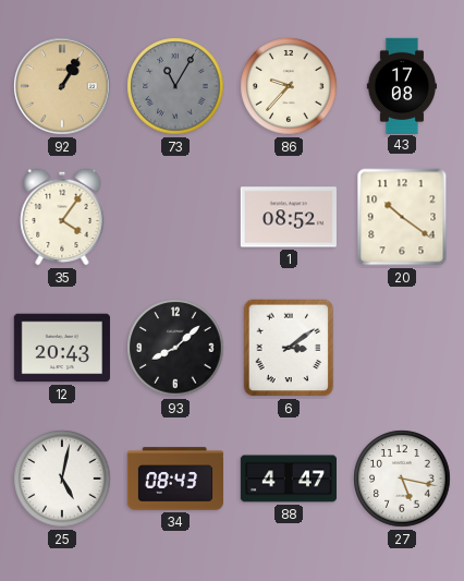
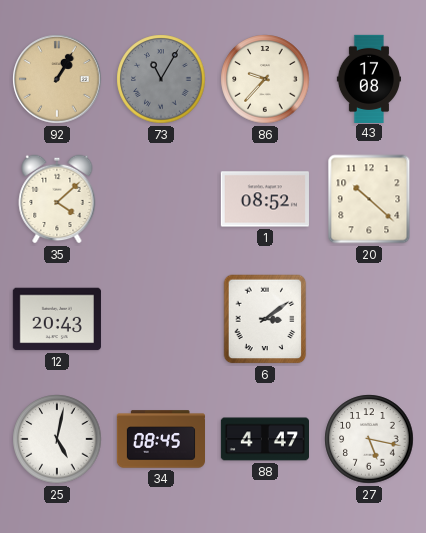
35: 4:06 -> 4:08 (57, 199)
20: 10:21 -> 10:22 (369, 199)
93: 8:08 -> none (175, 348)
34: 08:43 -> 08:45 (160, 439)
